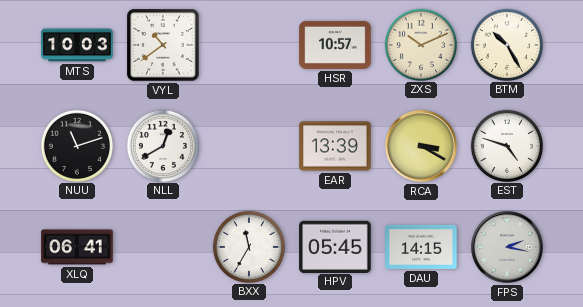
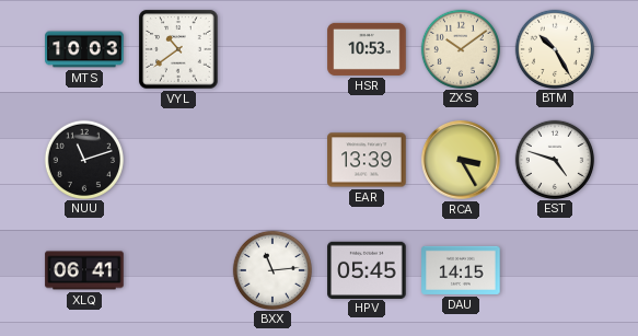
HSR: 10:57 -> 10:53 (367, 49)
ZXS: 10:11 -> 10:09 (460, 48)
NLL: 12:40 -> none (162, 145)
RCA: 3:20 -> 3:25 (461, 160)
BXX: 11:35 -> 11:14 (271, 269)
FPS: 2:17 -> none (507, 247)
